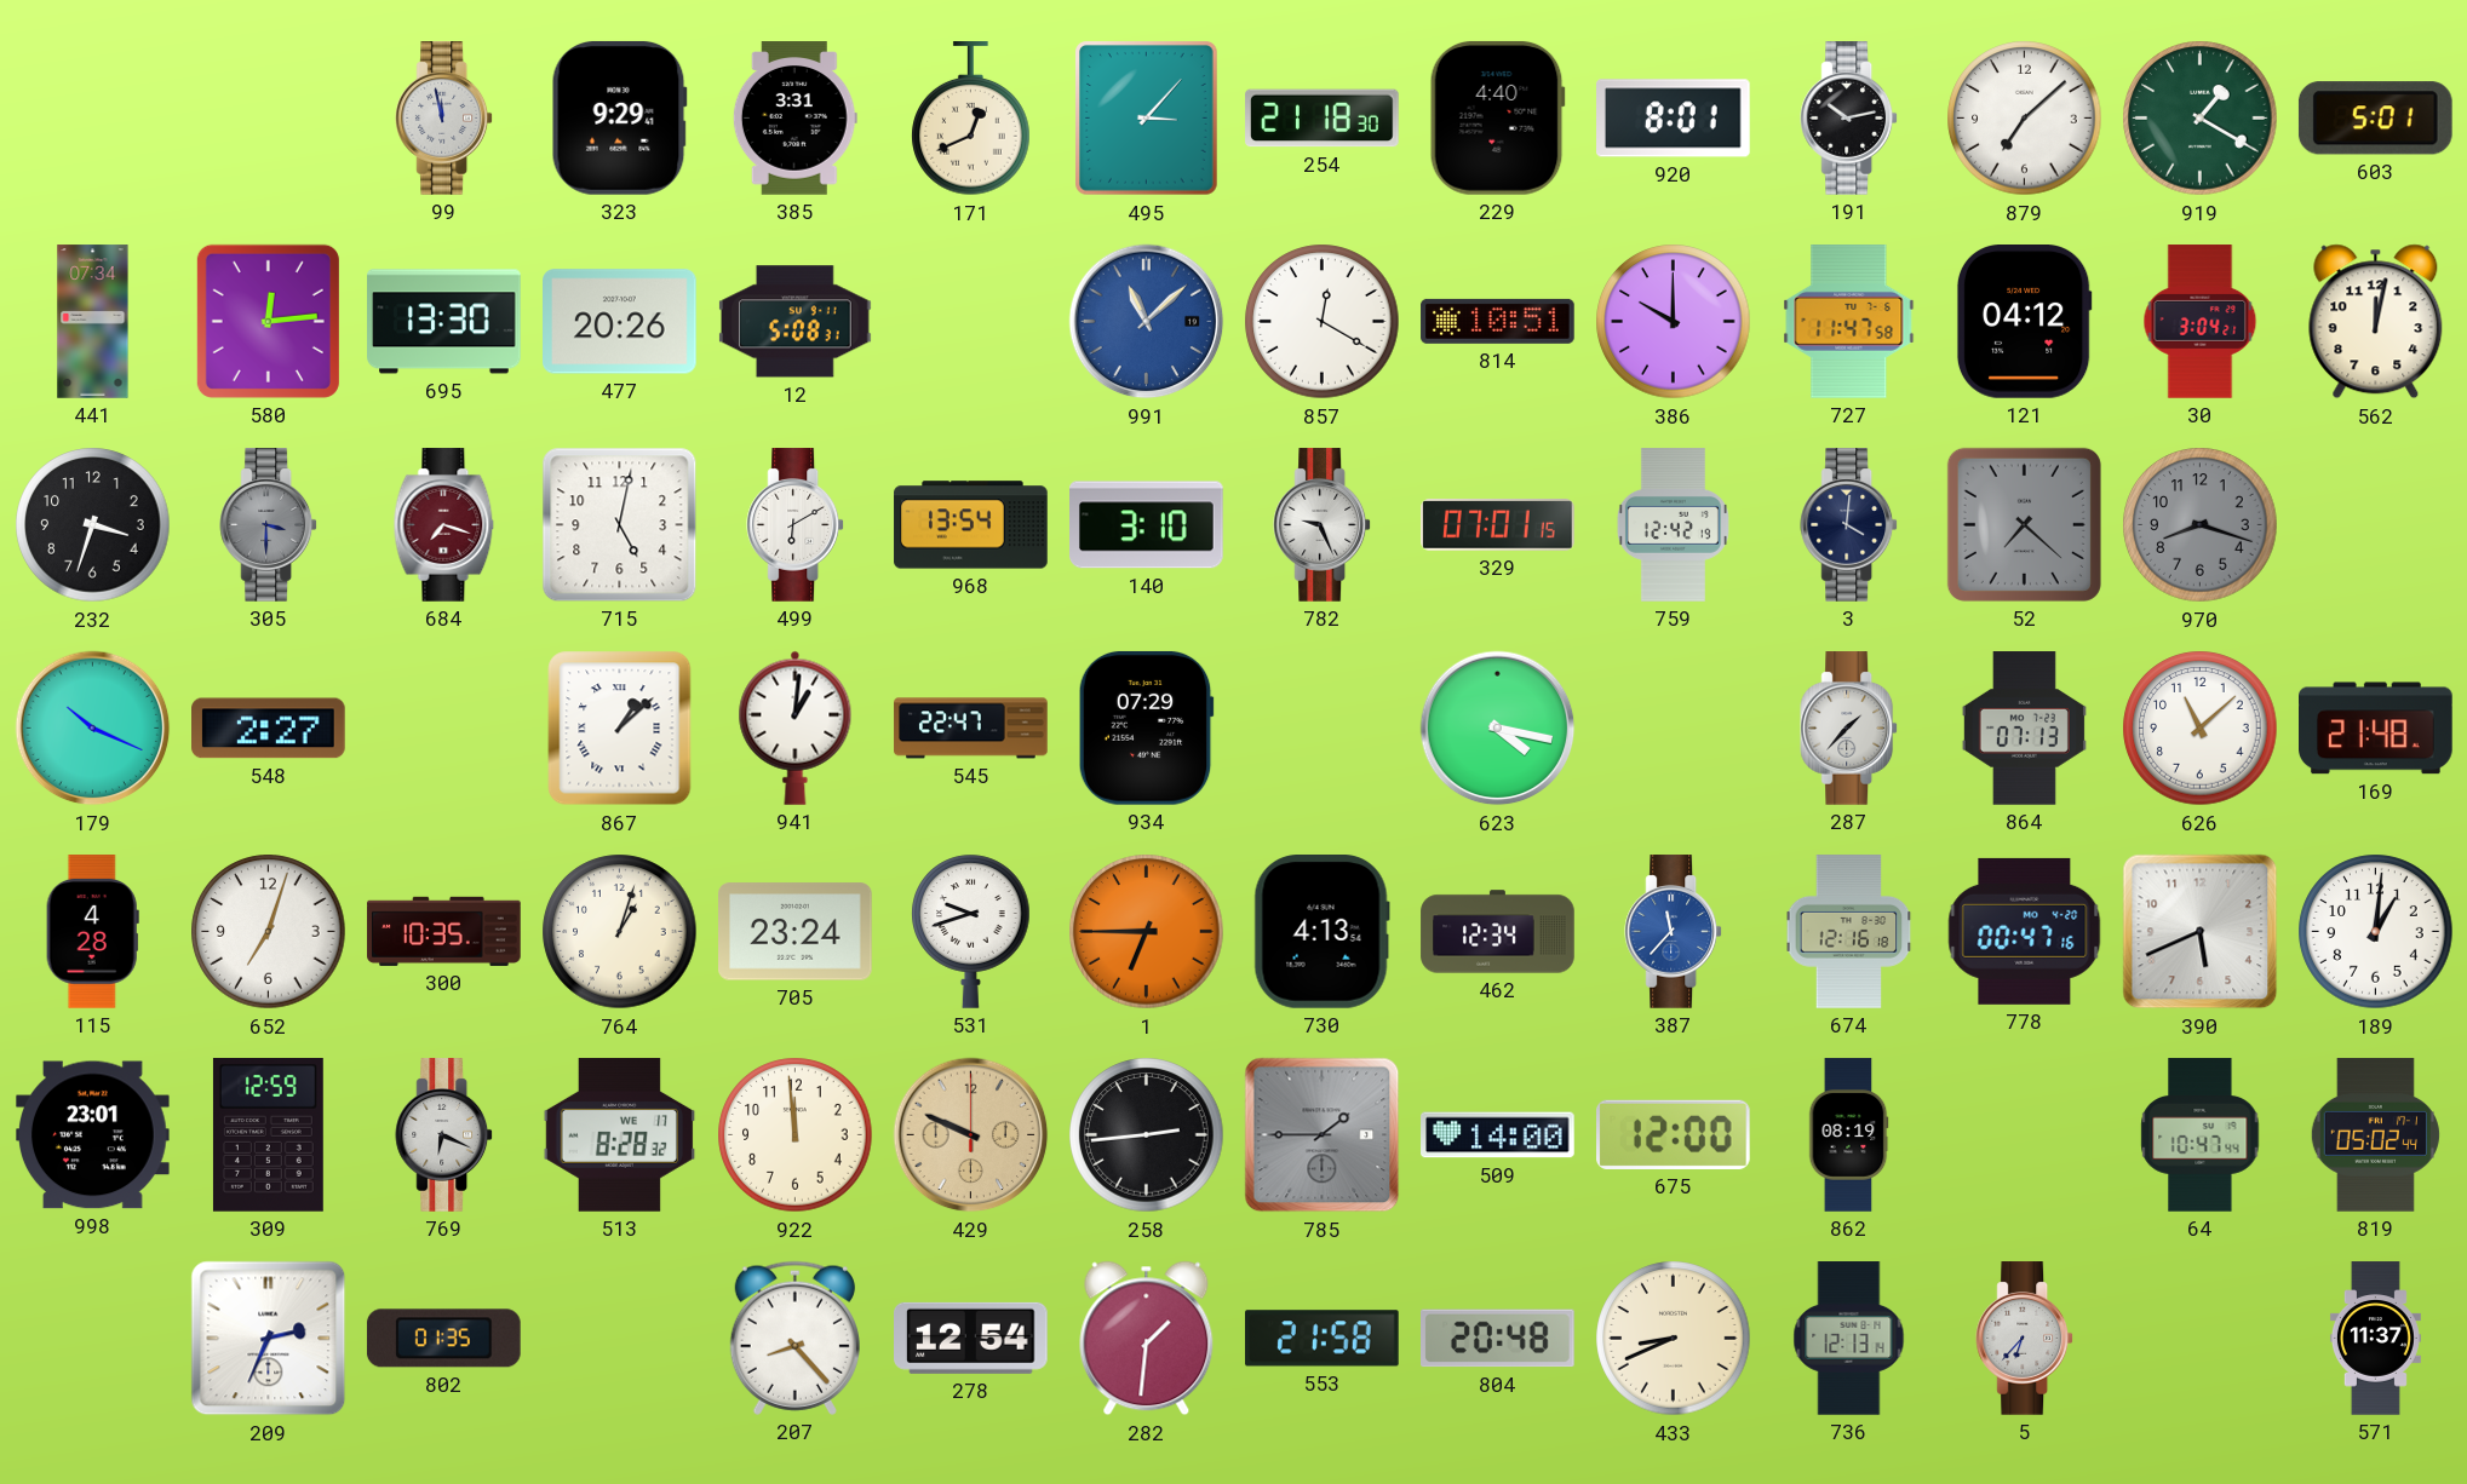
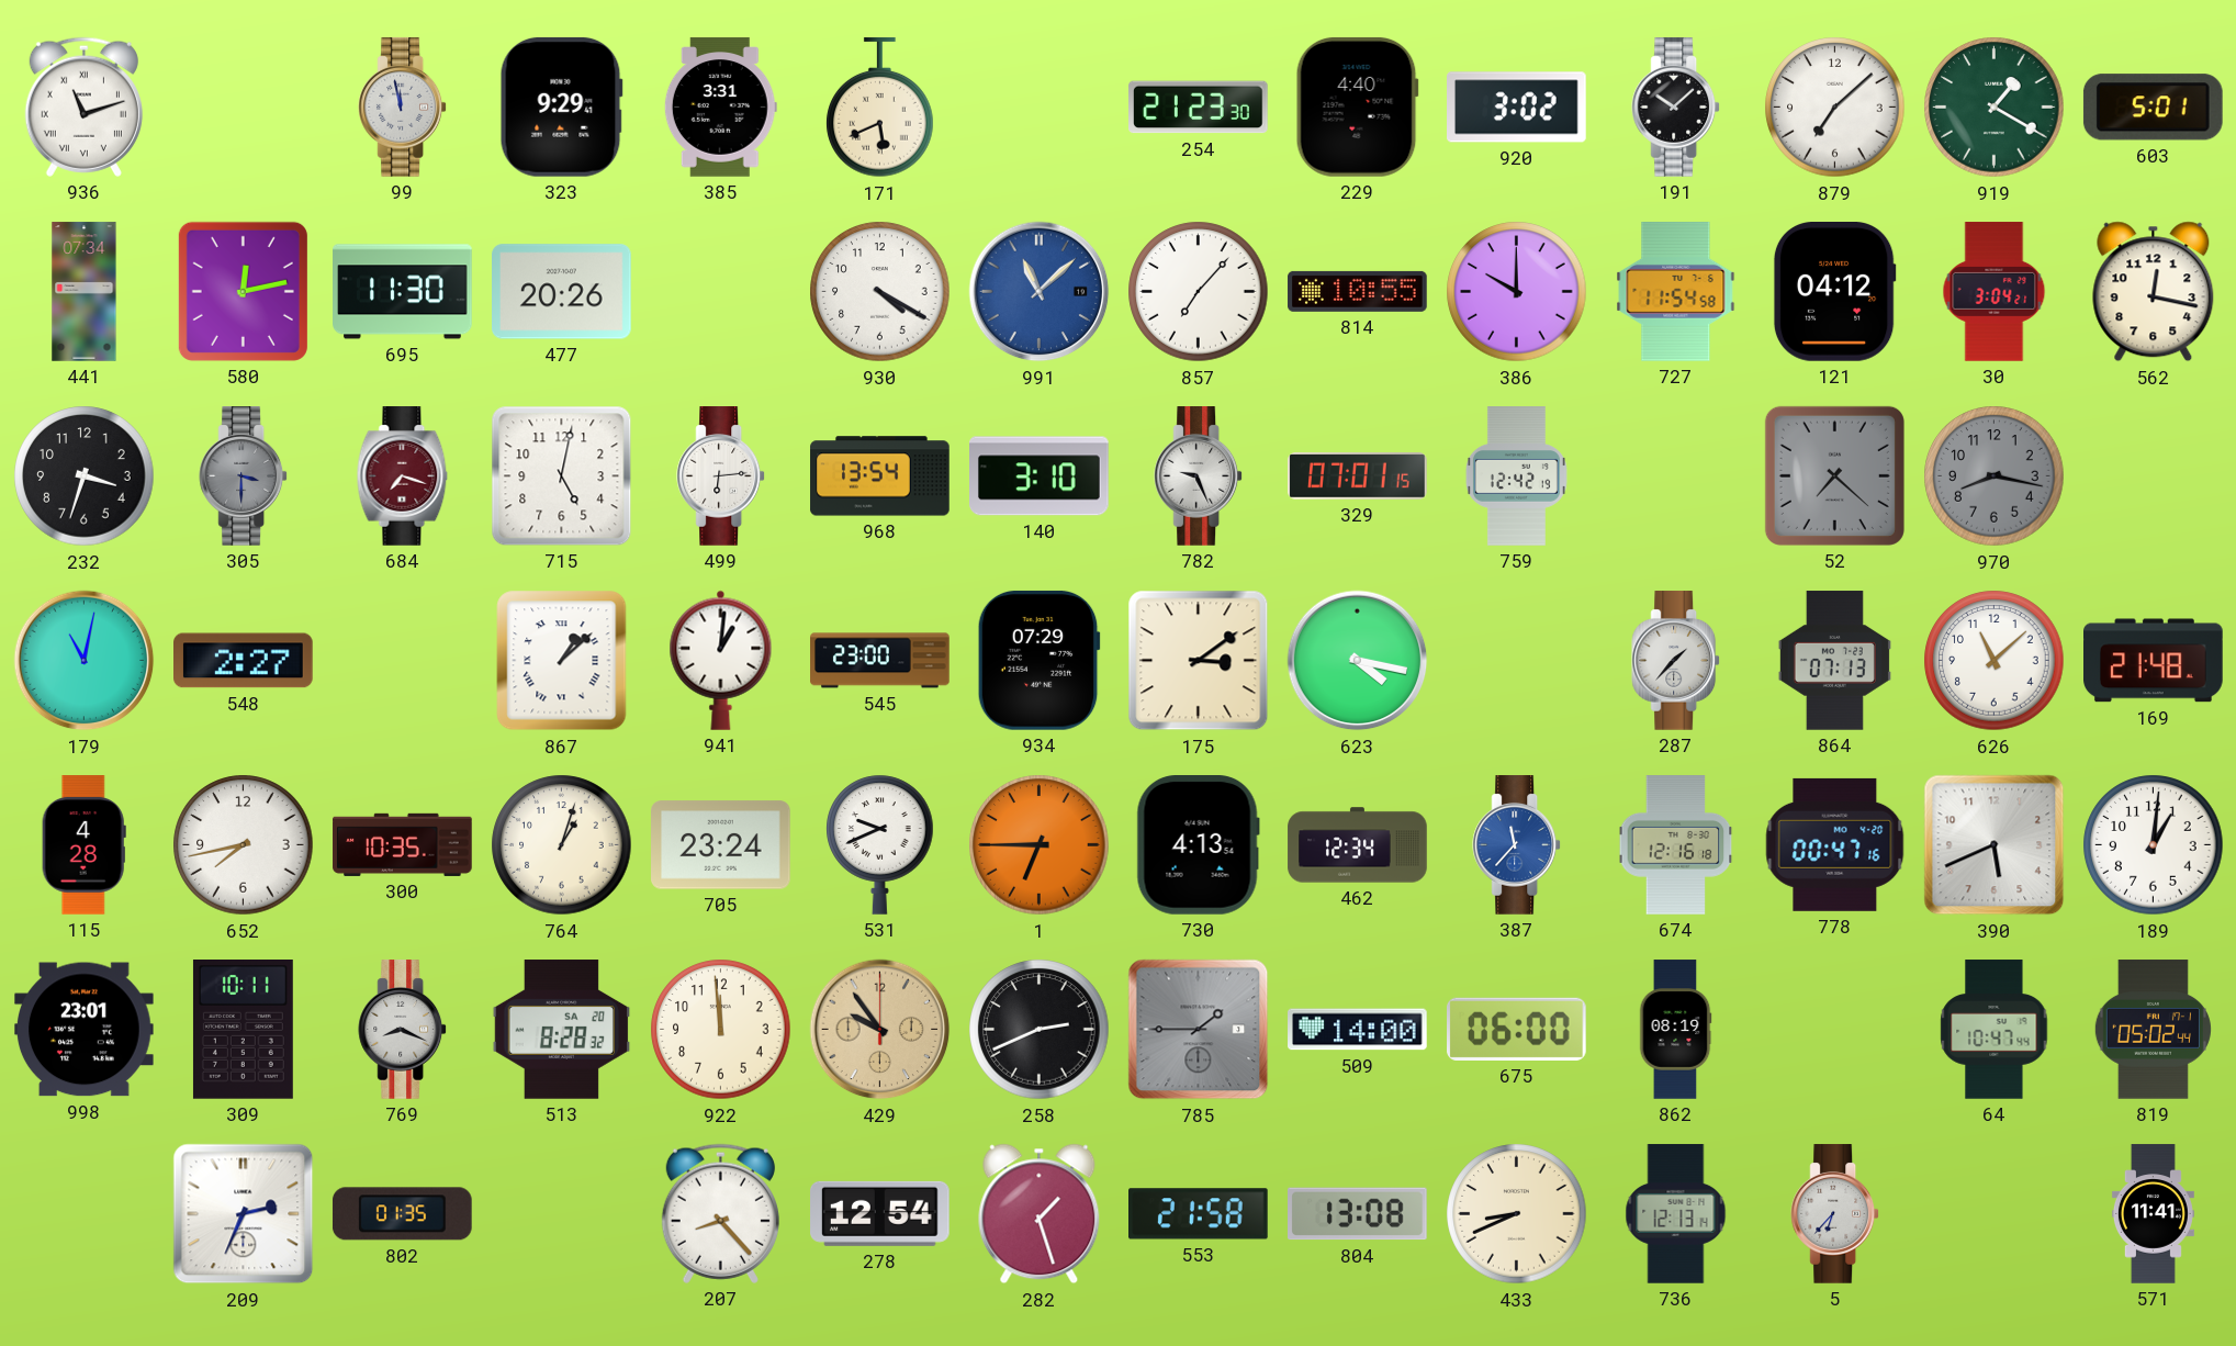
936: none -> 11:12 (83, 106)
171: 12:41 -> 5:41 (880, 108)
495: 3:07 -> none (1147, 119)
254: 21:18 -> 21:23 (1199, 108)
920: 8:01 -> 3:02 (1517, 108)
191: 10:13 -> 10:08 (1676, 108)
580: 12:14 -> 12:13 (243, 291)
695: 13:30 -> 11:30 (403, 292)
12: 5:08 -> none (796, 322)
930: none -> 4:20 (880, 292)
857: 12:20 -> 7:07 (1199, 292)
814: 10:51 -> 10:55 (1358, 291)
727: 11:47 -> 11:54 (1676, 292)
562: 12:02 -> 12:17 (2154, 292)
499: 6:10 -> 6:14 (721, 476)
3: 4:01 -> none (1849, 525)
970: 8:18 -> 8:17 (1995, 476)
179: 10:19 -> 11:02 (85, 661)
545: 22:47 -> 23:00 (880, 661)
175: none -> 3:09 (1199, 661)
652: 7:03 -> 7:43 (244, 845)
531: 9:42 -> 9:41 (880, 844)
309: 12:59 -> 10:11 (243, 1030)
769: 6:19 -> 8:19 (403, 1030)
513 date: WE 17 -> SA 20 (562, 1030)
429: 9:49 -> 9:54 (880, 1030)
258: 2:44 -> 2:41 (1040, 1030)
675: 12:00 -> 06:00 (1517, 1029)
282: 1:31 -> 1:27 (1040, 1214)
804: 20:48 -> 13:08 (1358, 1214)
571: 11:37 -> 11:41 (2153, 1214)
